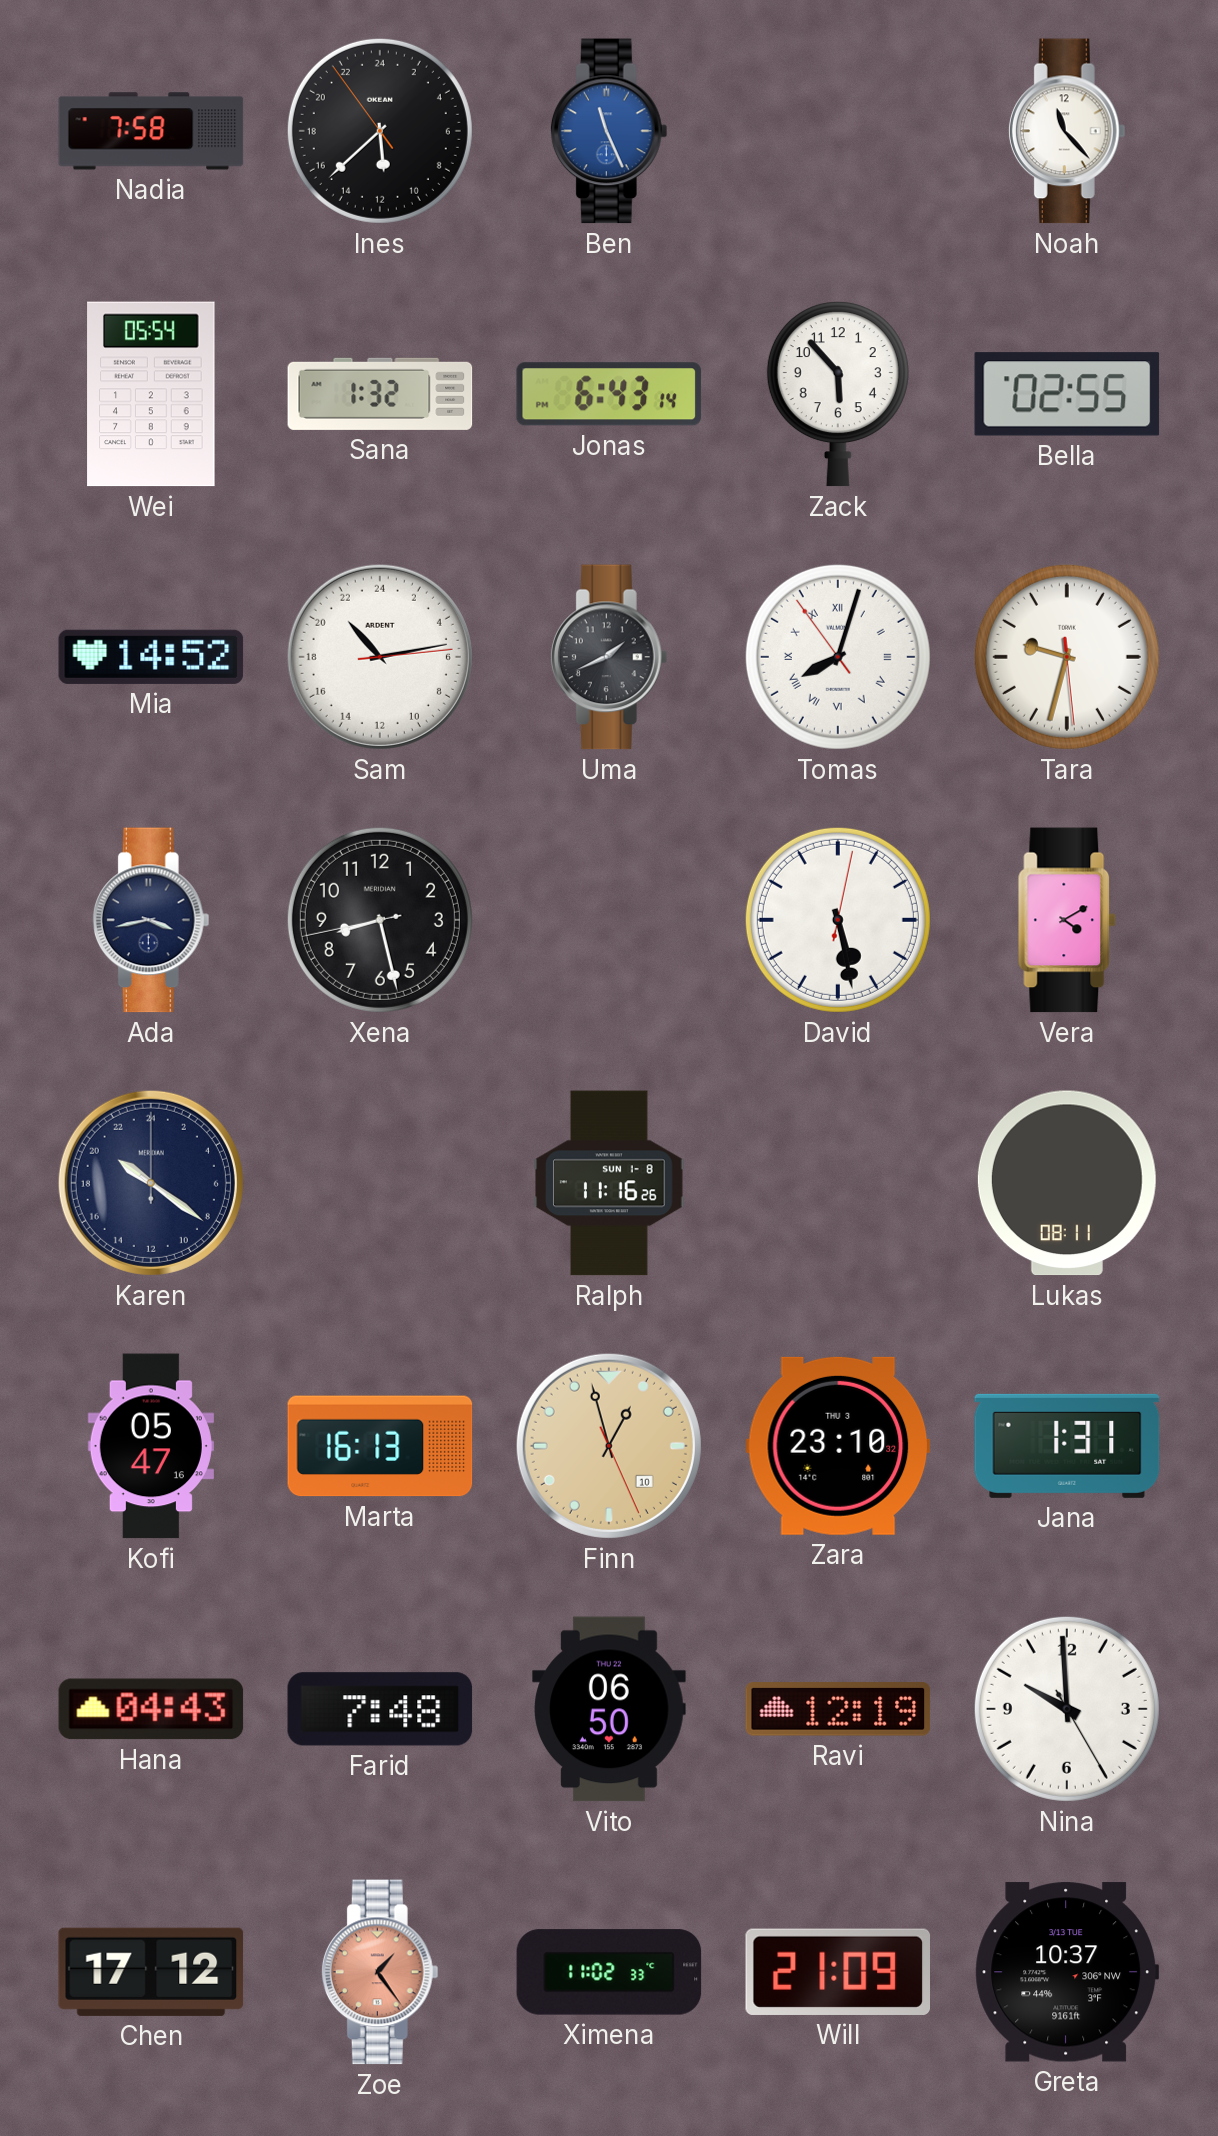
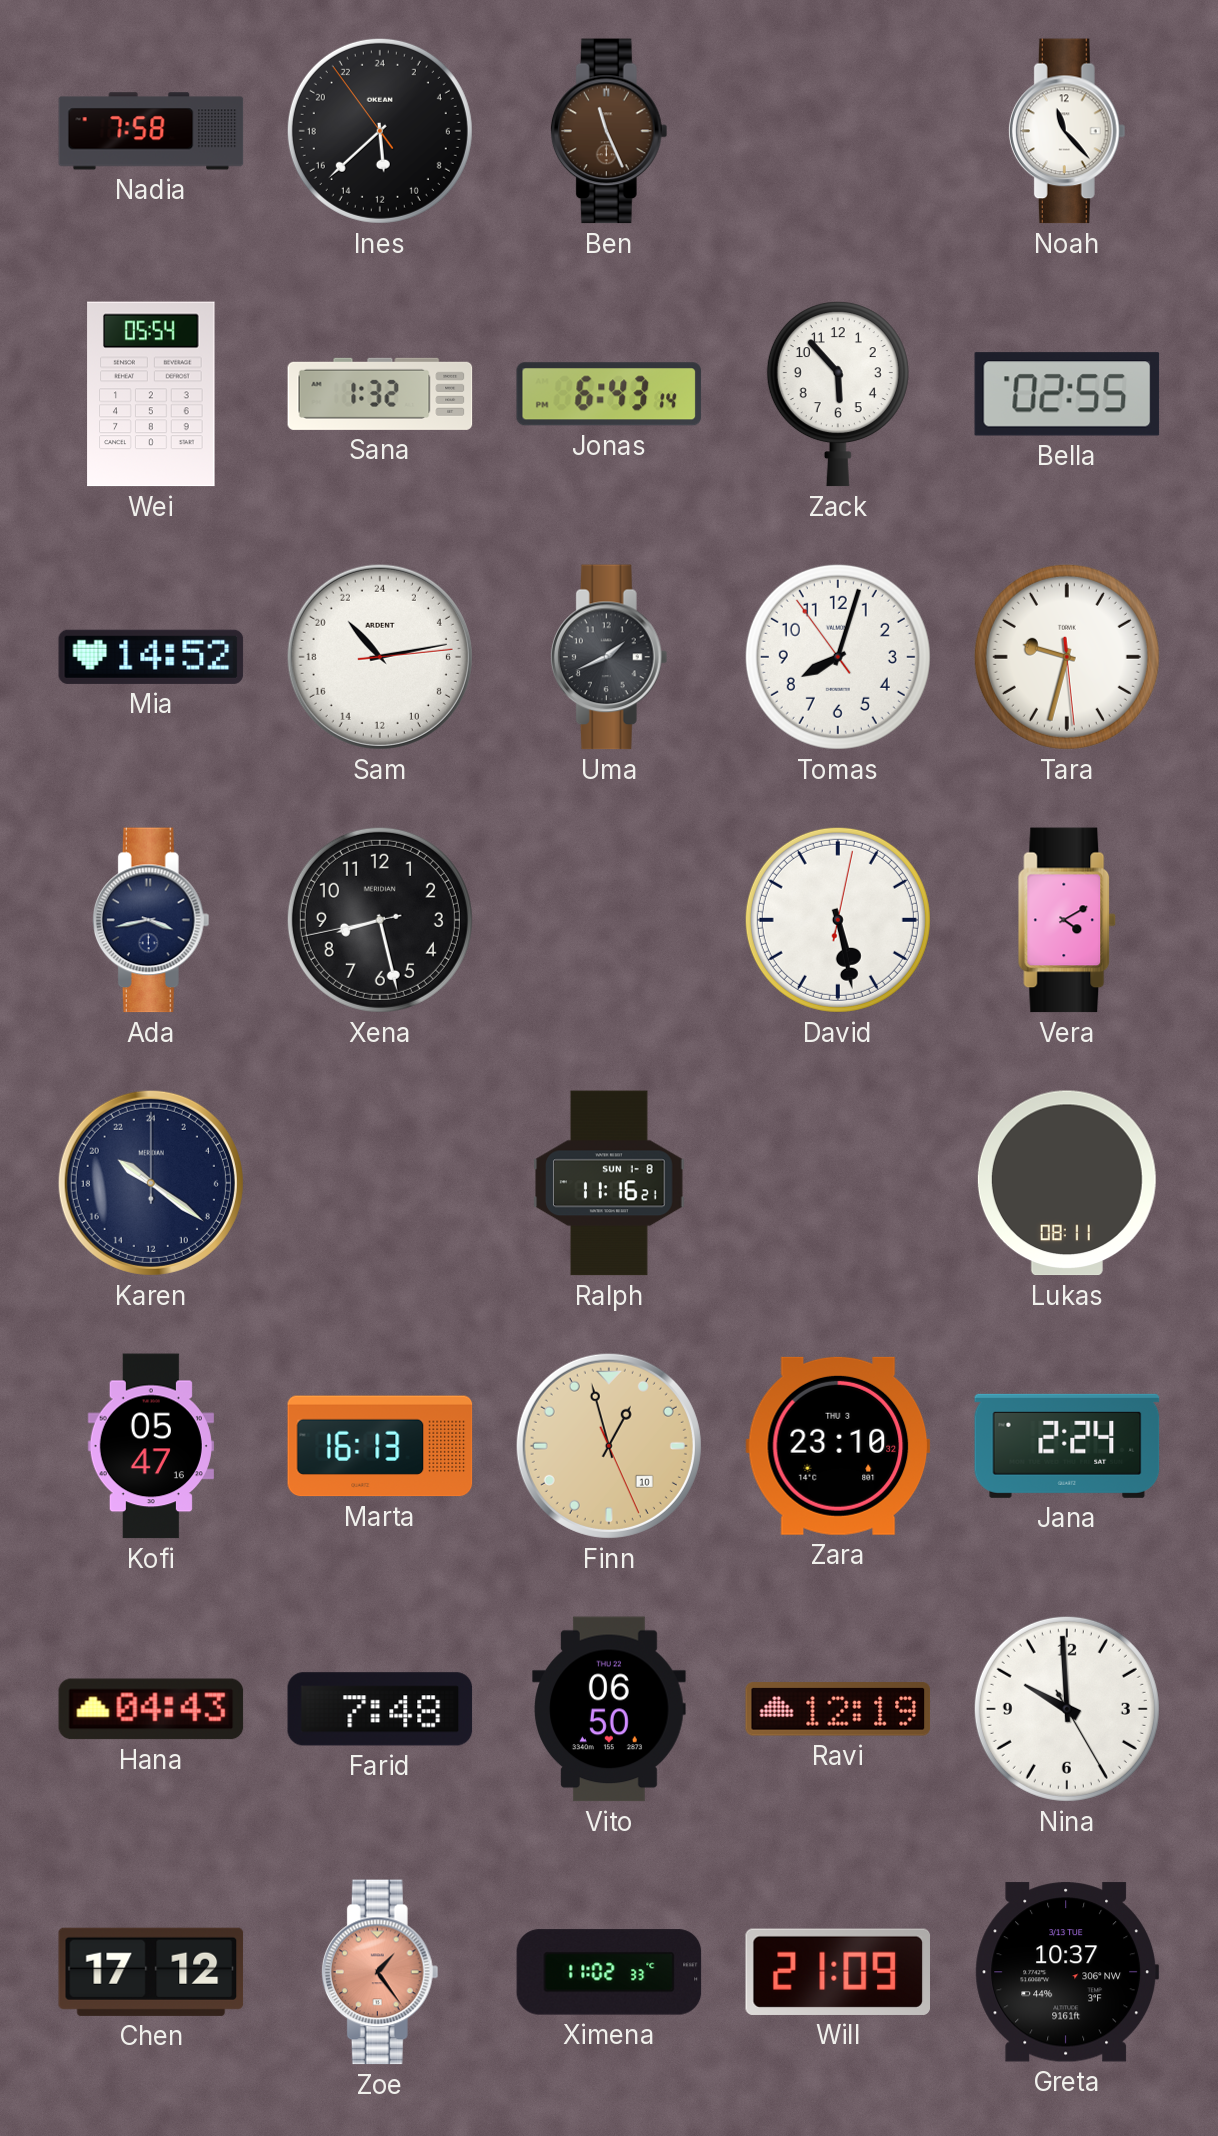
Ben dial: blue -> brown (609, 131)
Tomas numerals: Roman -> Arabic (838, 657)
Ralph: 11:16:26 -> 11:16:21 (609, 1183)
Jana: 1:31 -> 2:24 (1067, 1446)
